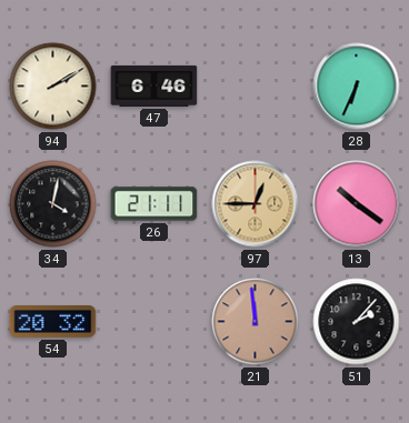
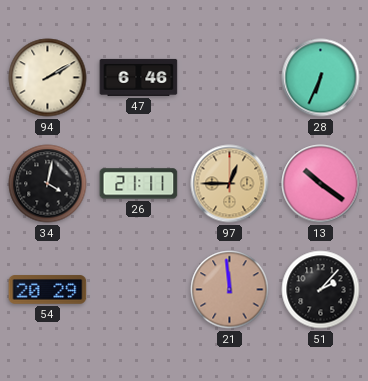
54: 20:32 -> 20:29 (48, 290)
